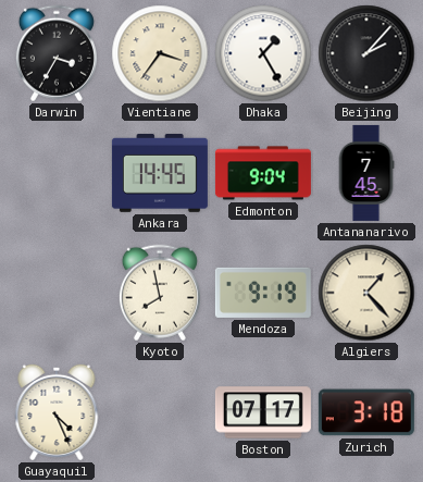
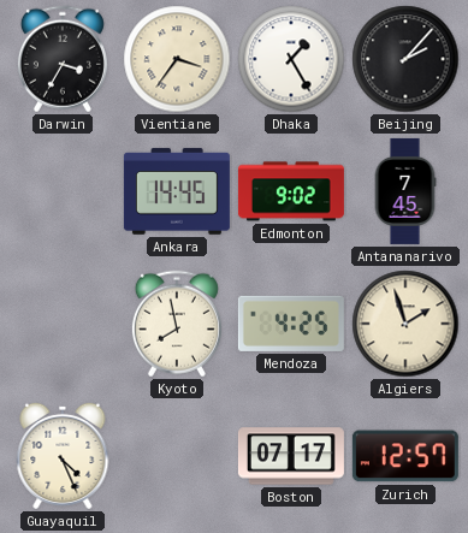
Edmonton: 9:04 -> 9:02 (291, 191)
Mendoza: 9:19 -> 4:25 (291, 324)
Algiers: 1:23 -> 1:57 (405, 324)
Zurich: 3:18 -> 12:57 (405, 456)
